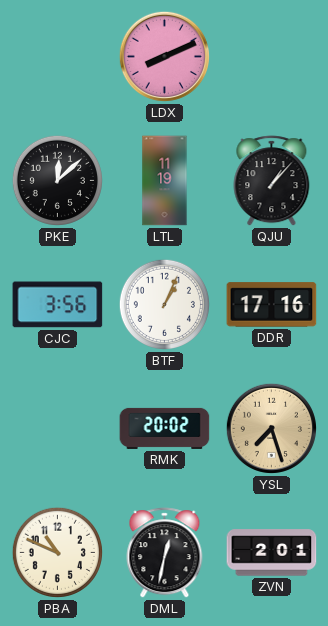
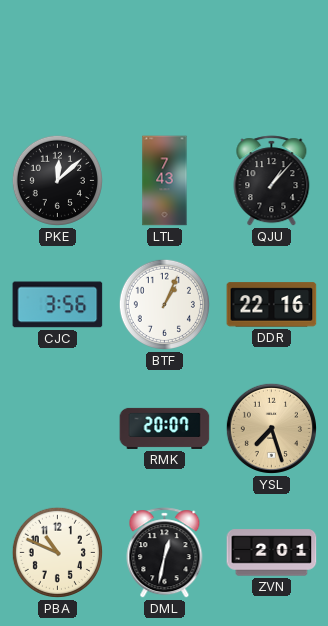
LDX: 8:11 -> none (164, 56)
LTL: 11:19 -> 7:43 (165, 181)
DDR: 17:16 -> 22:16 (272, 305)
RMK: 20:02 -> 20:07 (165, 428)
